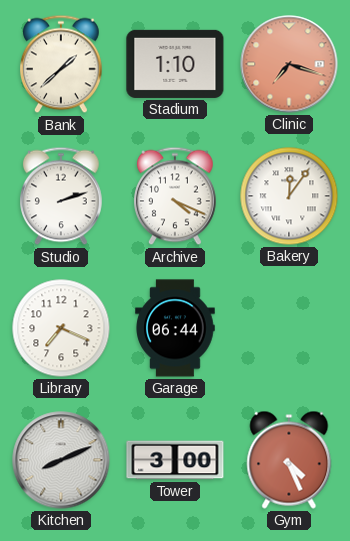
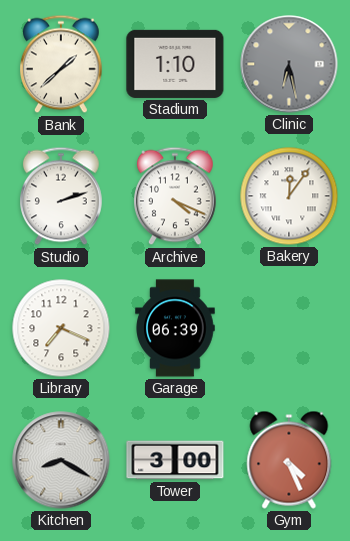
Clinic: 7:18 -> 6:28 (289, 64)
Clinic dial: salmon -> grey (289, 64)
Garage: 06:44 -> 06:39 (175, 328)
Kitchen: 8:11 -> 8:20 (61, 460)
